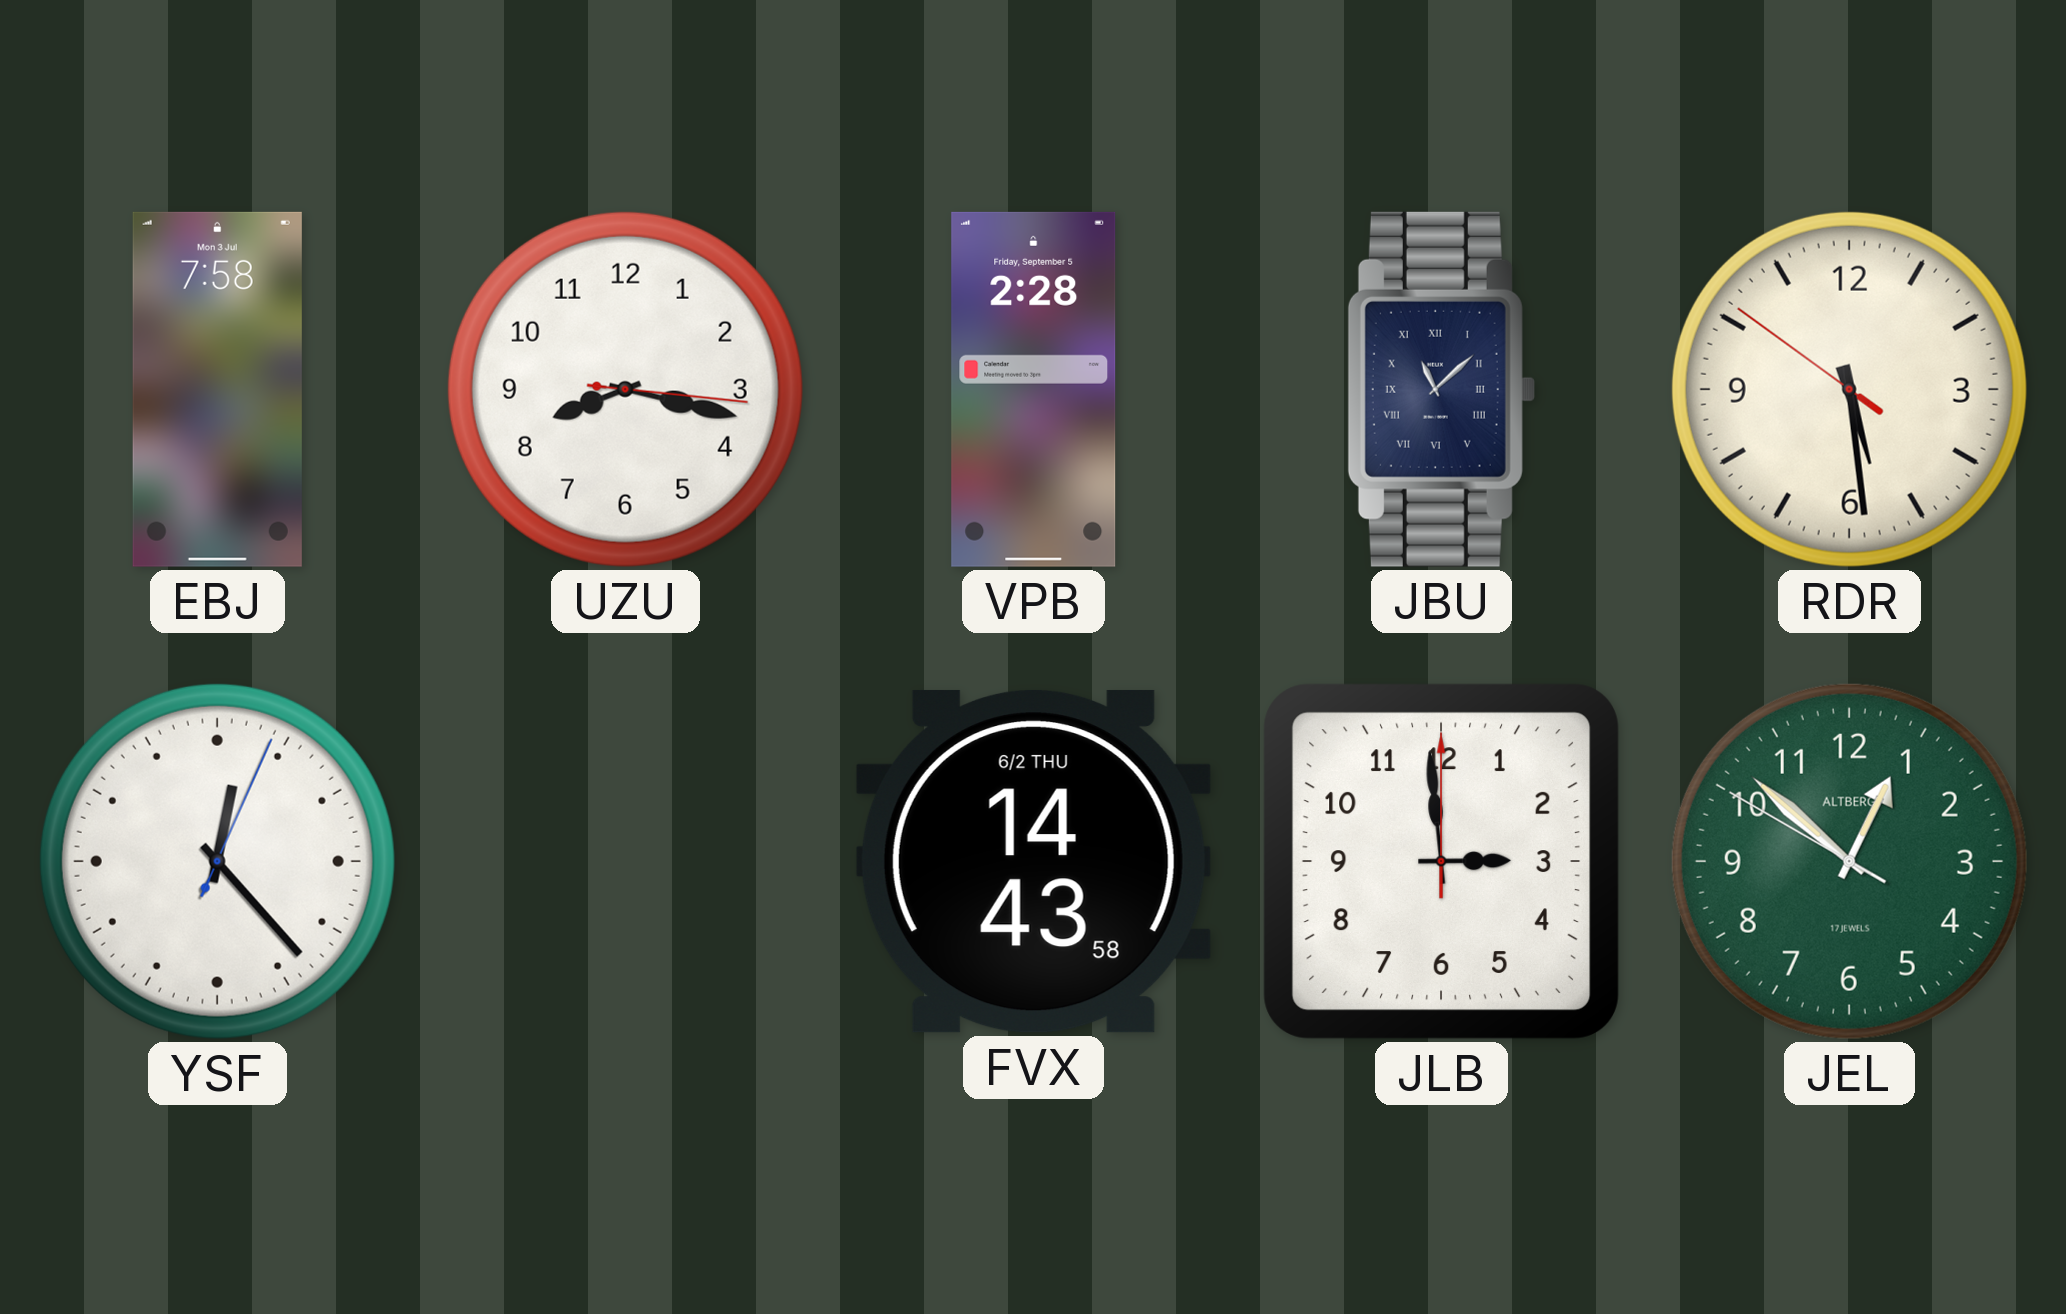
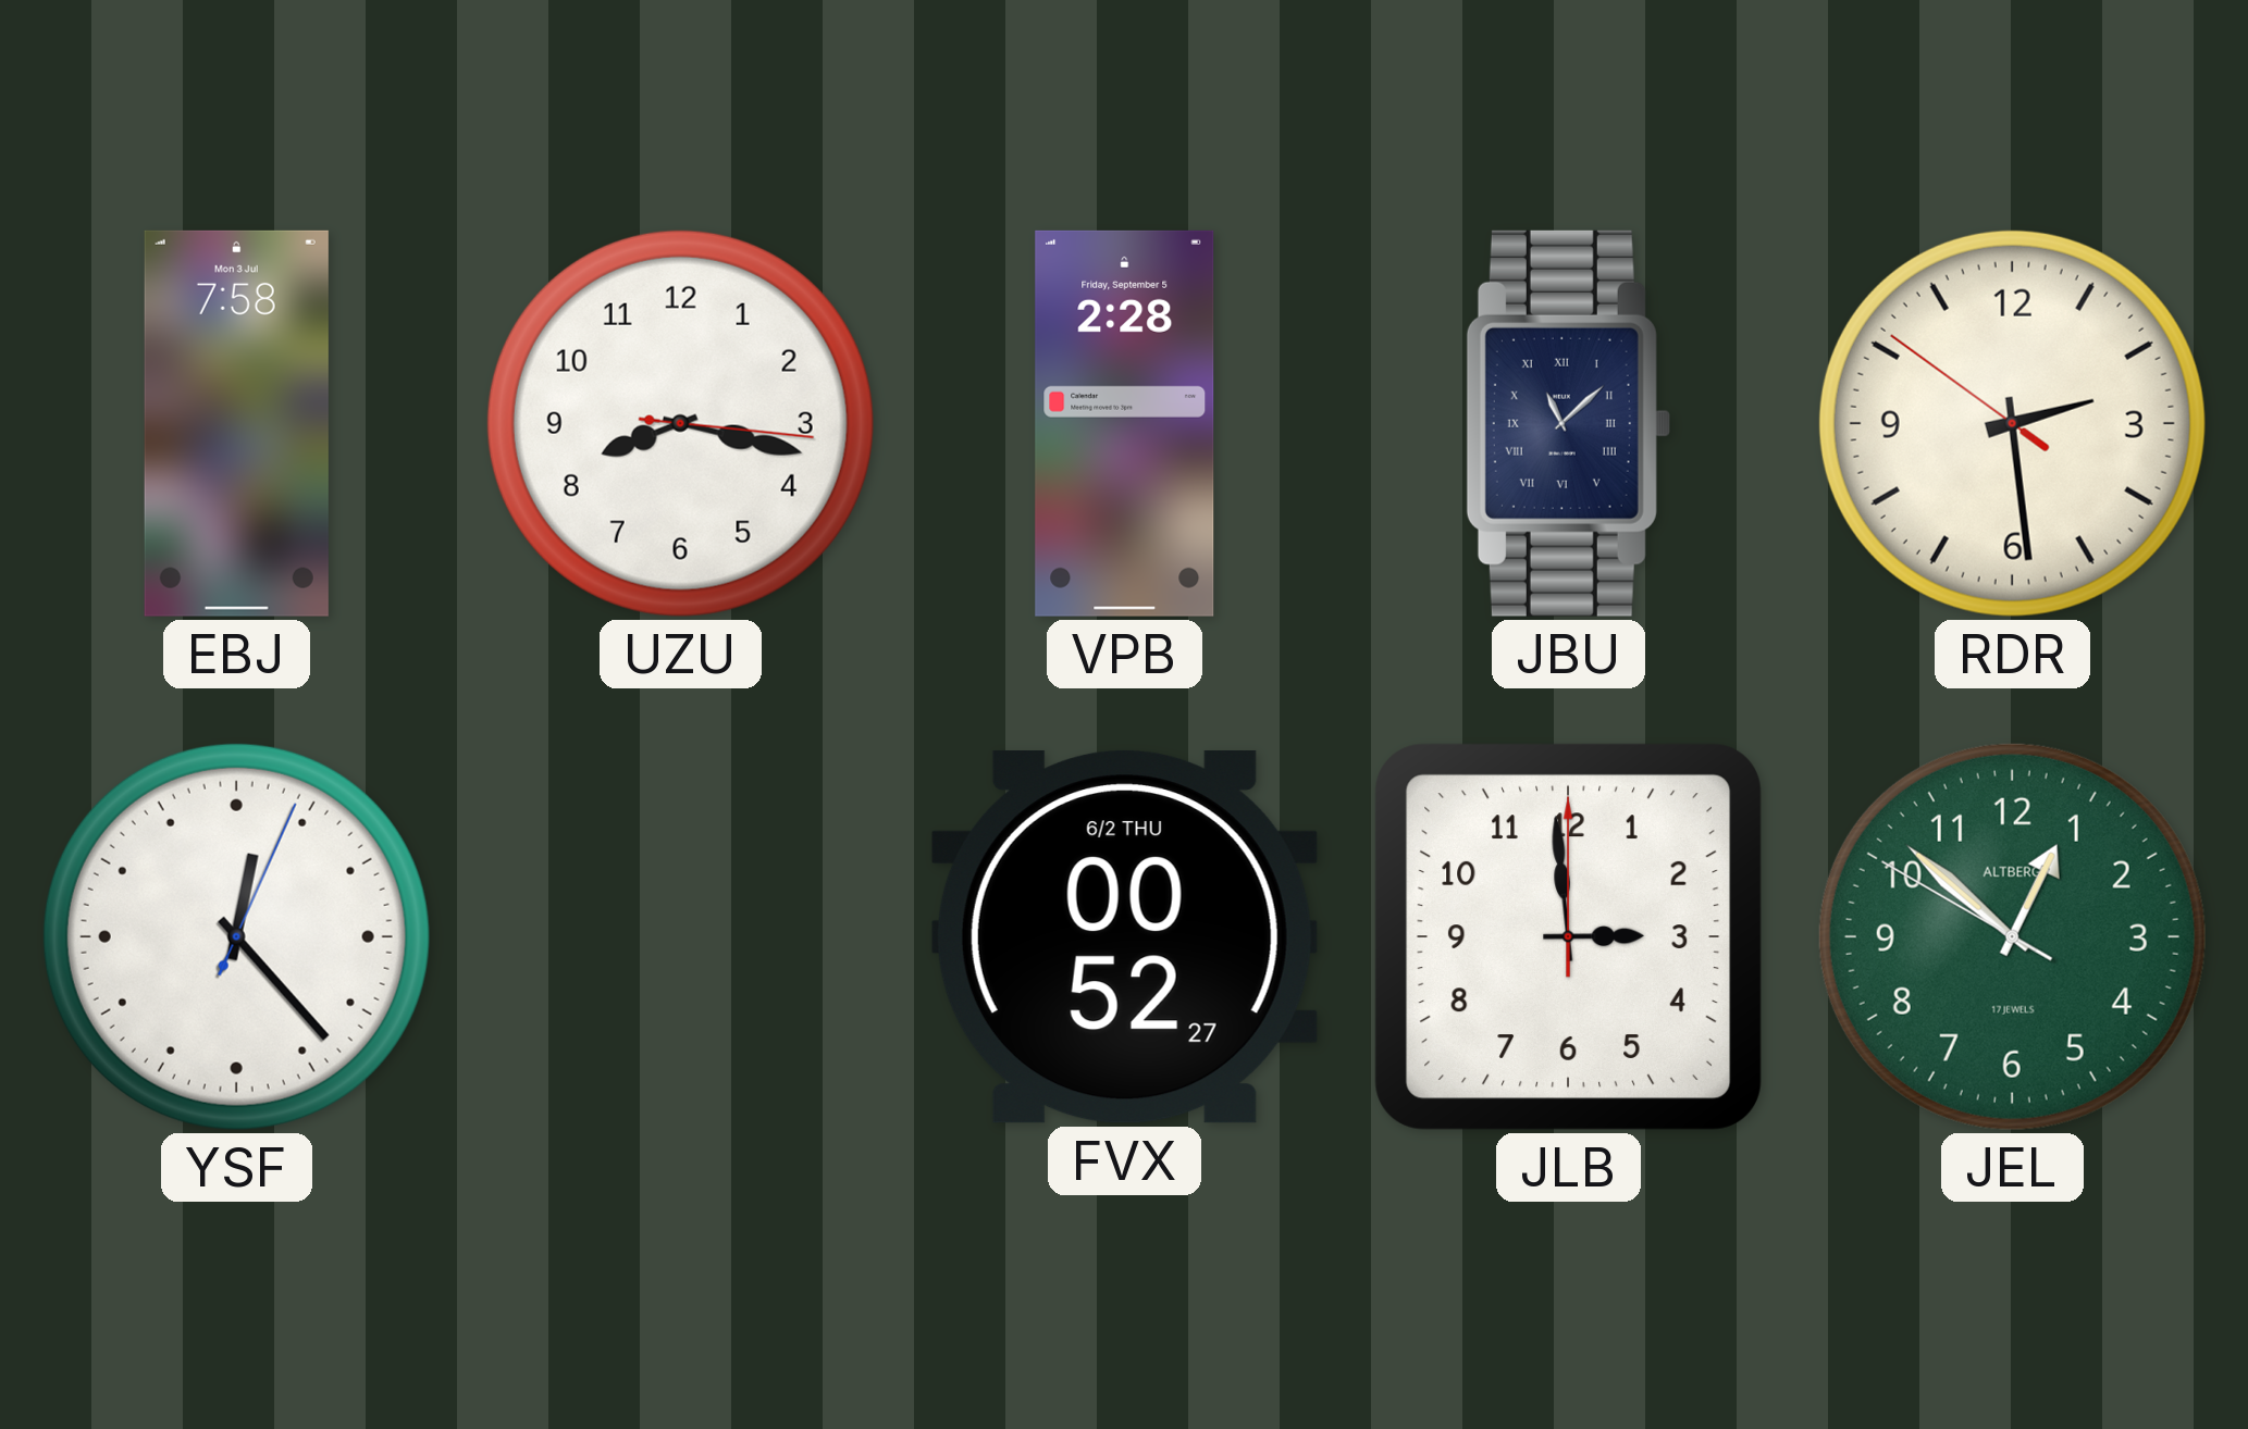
RDR: 5:28 -> 2:28 (2012, 423)
FVX: 14:43 -> 00:52 (1124, 936)
